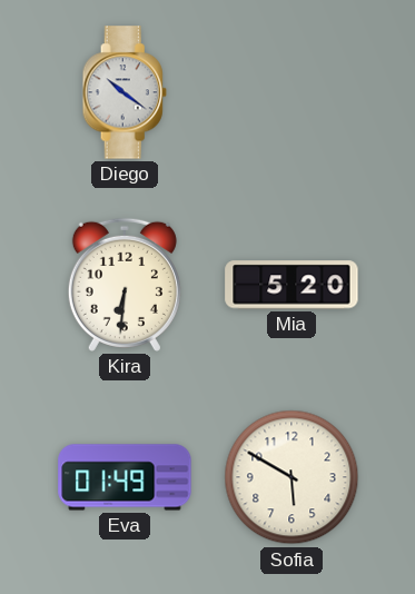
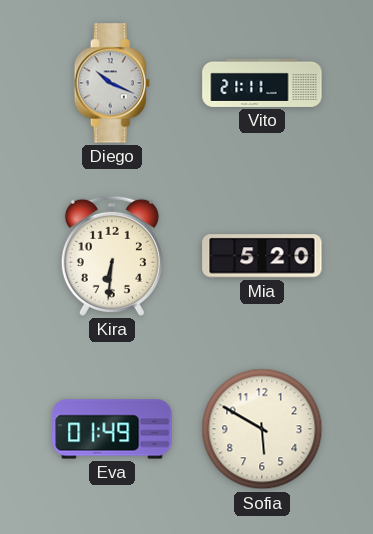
Diego: 10:21 -> 10:19 (112, 83)
Vito: none -> 21:11 (262, 83)
